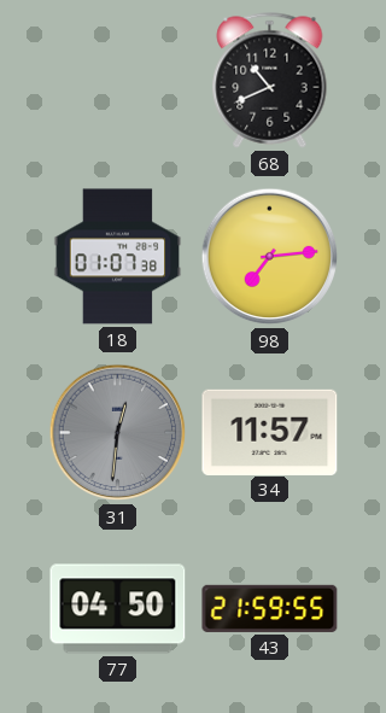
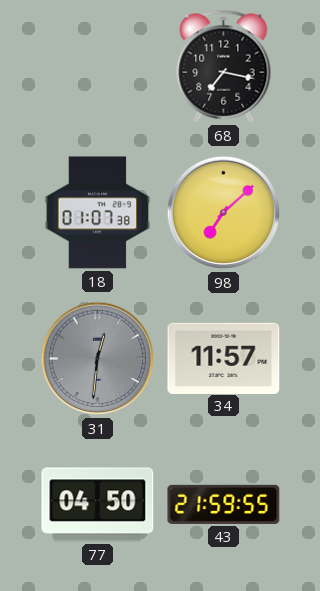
68: 10:41 -> 7:17 (224, 67)
98: 7:14 -> 7:08 (224, 213)
